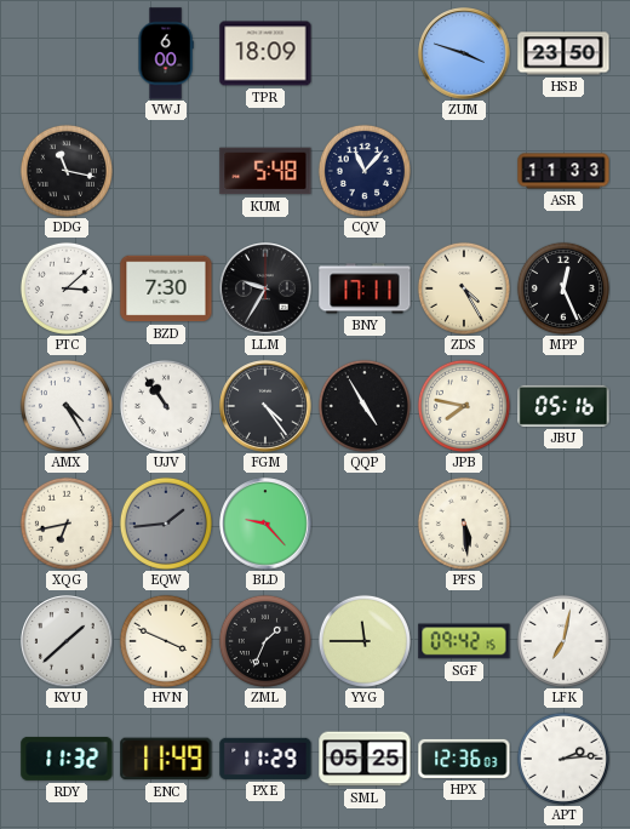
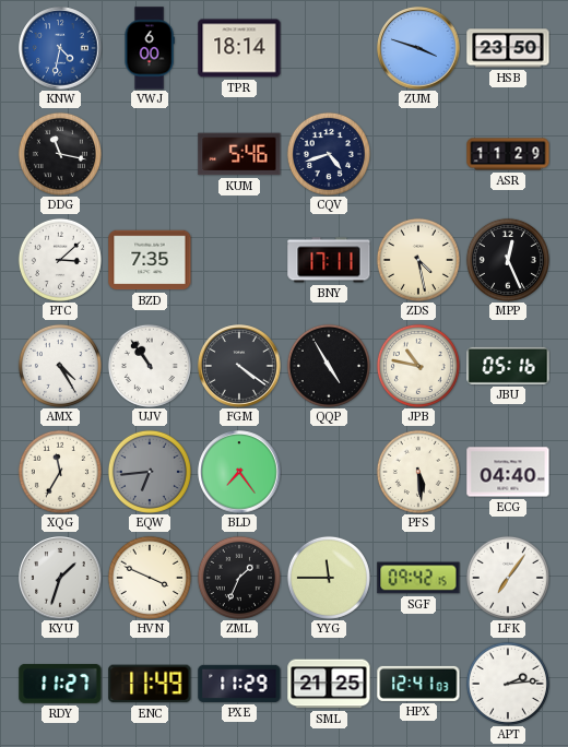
KNW: none -> 4:32 (60, 48)
TPR: 18:09 -> 18:14 (239, 48)
KUM: 5:48 -> 5:46 (239, 154)
CQV: 11:07 -> 4:42 (329, 154)
ASR: 11:33 -> 11:29 (508, 154)
BZD: 7:30 -> 7:35 (150, 260)
LLM: 9:35 -> none (265, 288)
ZDS: 4:25 -> 4:28 (418, 260)
FGM: 4:24 -> 4:21 (239, 366)
JPB: 7:47 -> 10:47 (418, 366)
XQG: 6:43 -> 11:35 (60, 472)
EQW: 1:44 -> 6:44 (150, 472)
BLD: 9:23 -> 7:24 (239, 472)
ECG: none -> 04:40 (508, 472)
KYU: 1:38 -> 1:33 (60, 578)
LFK: 7:02 -> 7:06 (508, 578)
RDY: 11:32 -> 11:27 (60, 684)
SML: 05:25 -> 21:25 (329, 684)
HPX: 12:36 -> 12:41 (418, 684)
